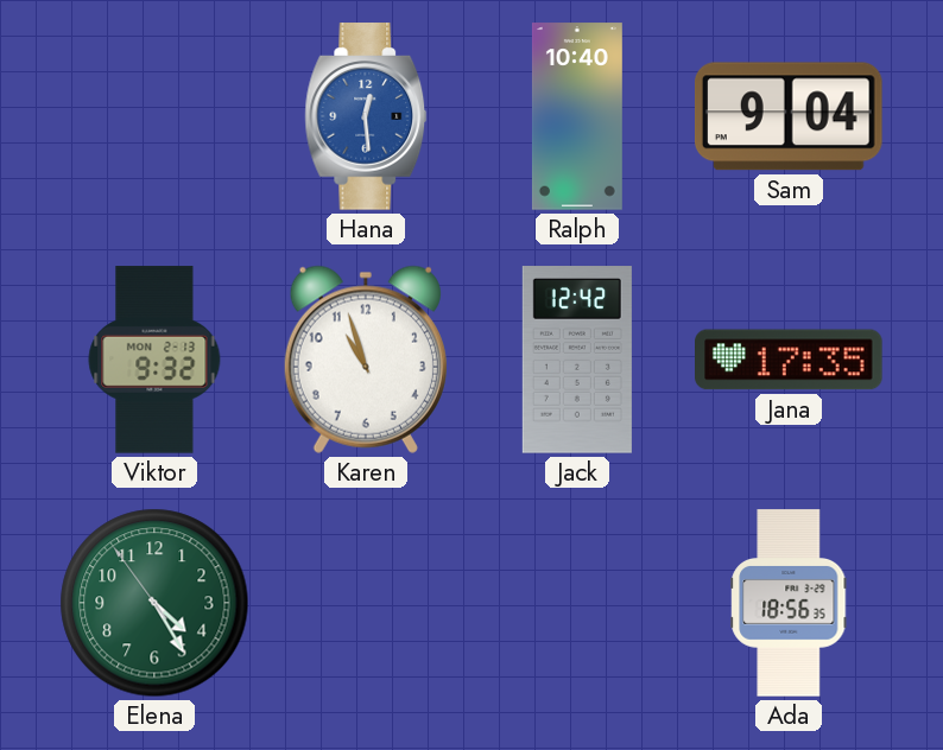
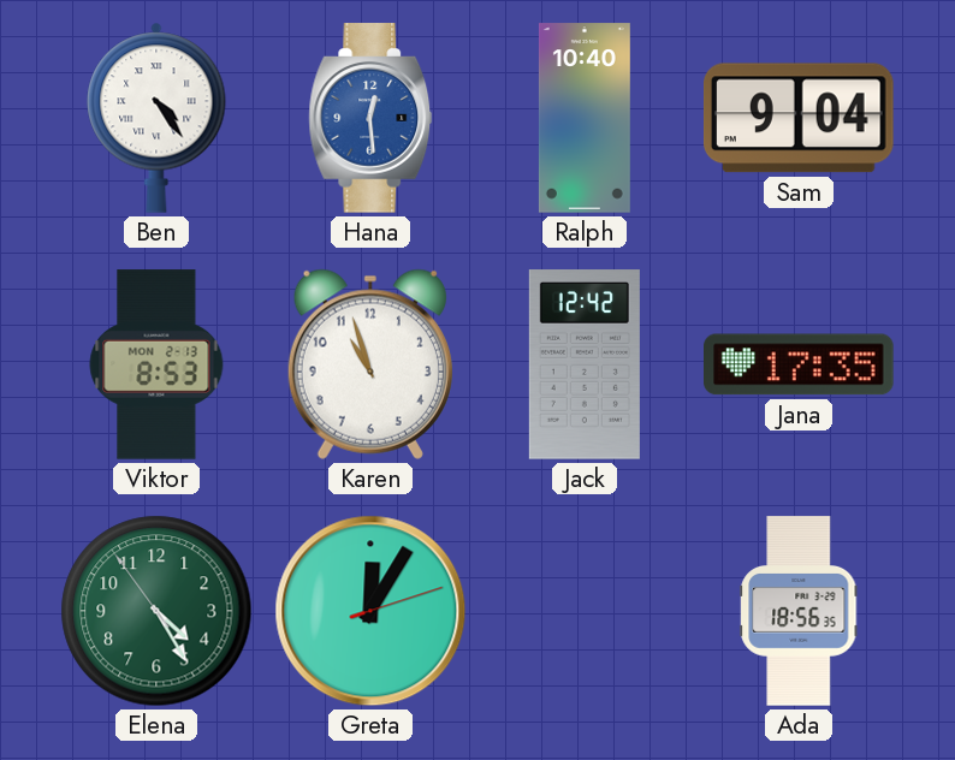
Ben: none -> 4:24 (156, 118)
Viktor: 9:32 -> 8:53 (156, 364)
Greta: none -> 12:05 (370, 611)
